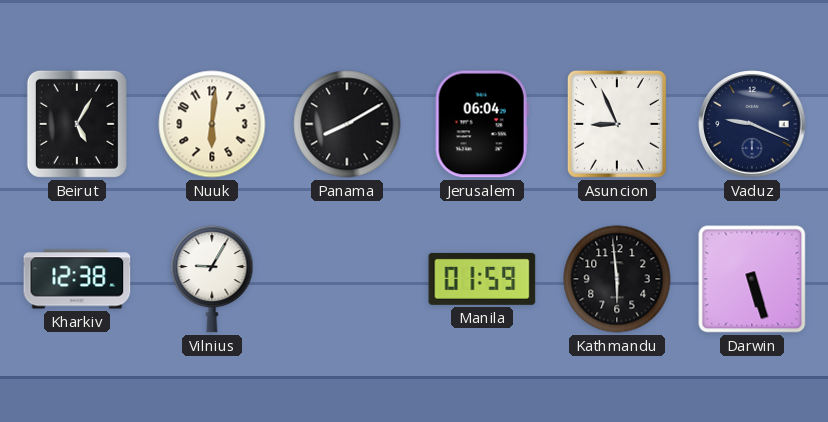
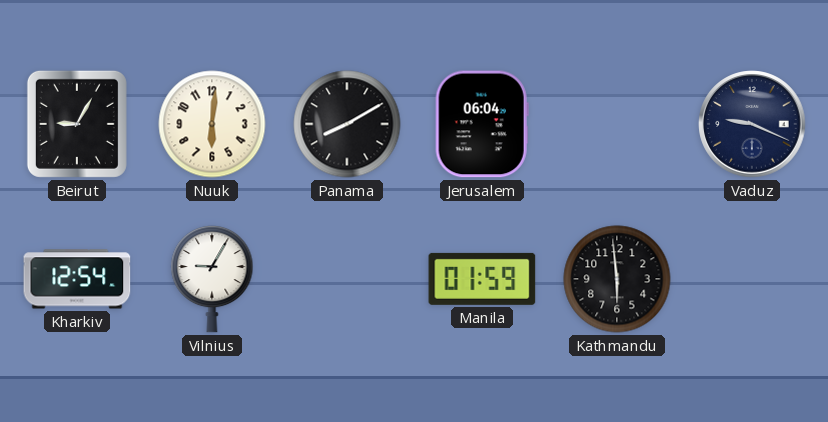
Beirut: 5:05 -> 9:05 (77, 124)
Asuncion: 8:56 -> none (617, 124)
Kharkiv: 12:38 -> 12:54 (77, 279)
Darwin: 5:27 -> none (752, 279)
